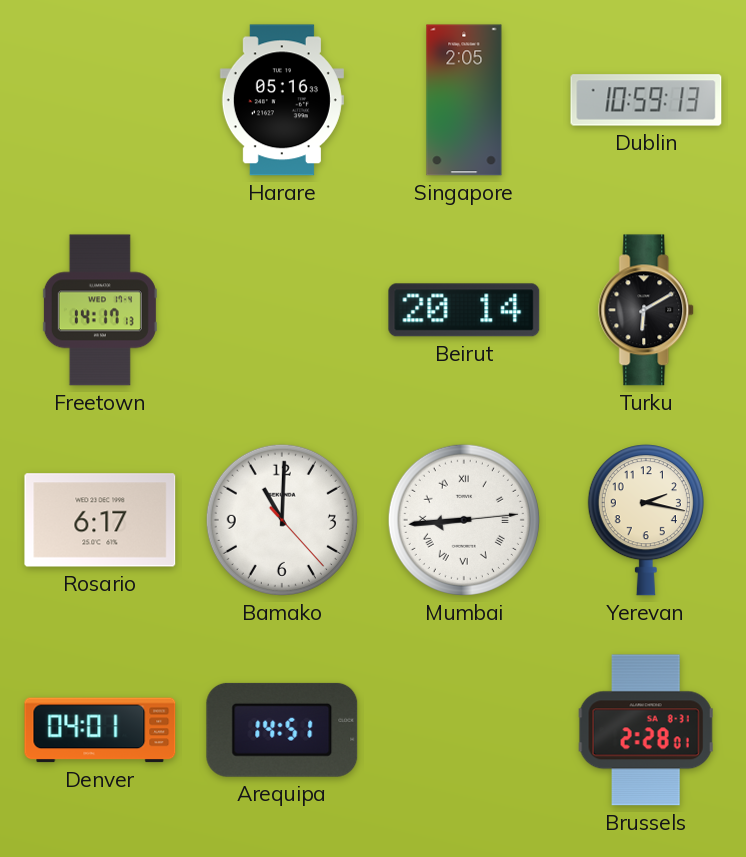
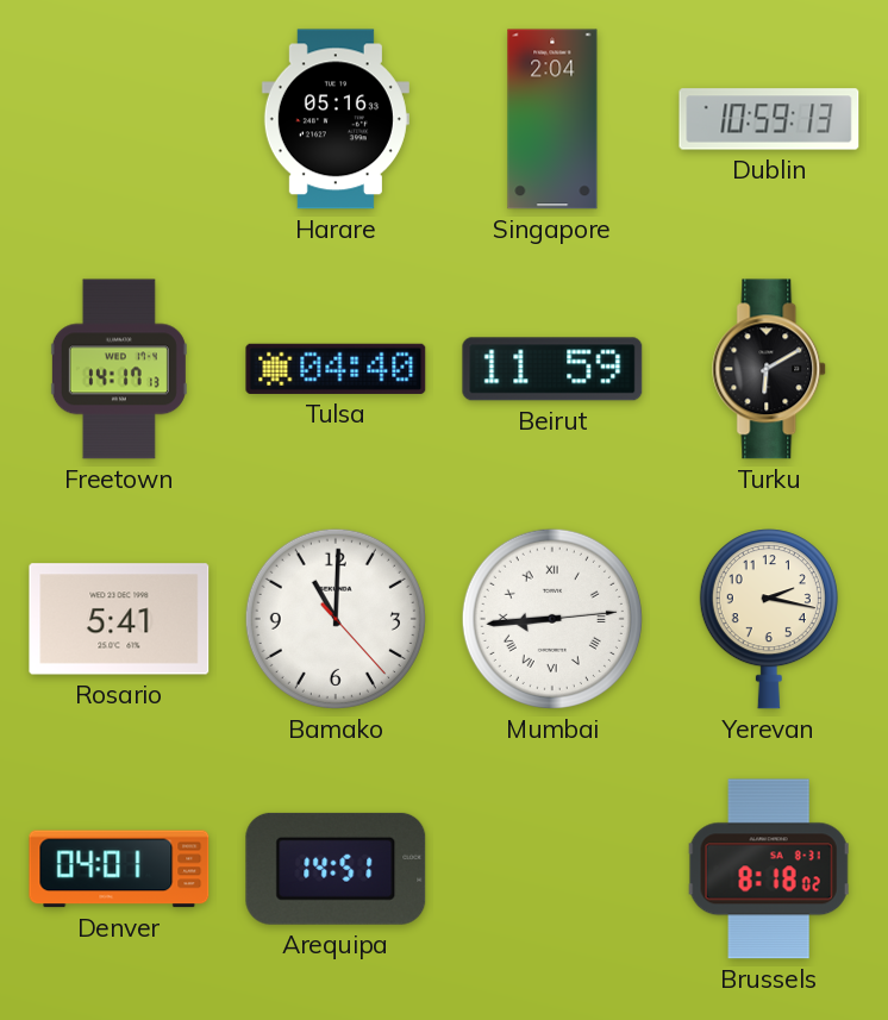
Singapore: 2:05 -> 2:04 (552, 119)
Tulsa: none -> 04:40 (336, 369)
Beirut: 20:14 -> 11:59 (552, 369)
Rosario: 6:17 -> 5:41 (119, 619)
Brussels: 2:28 -> 8:18 (769, 869)
